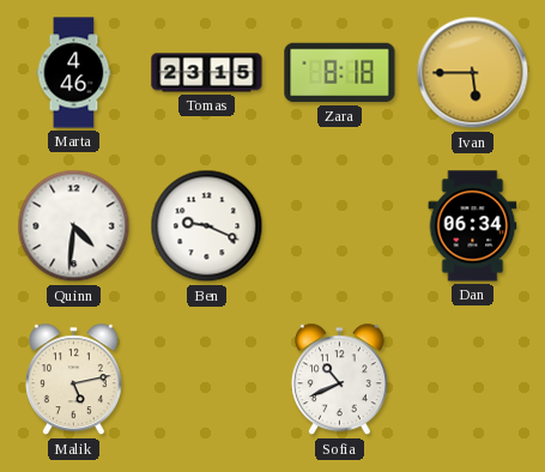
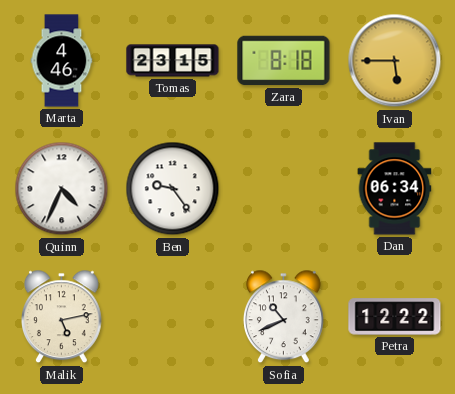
Quinn: 4:31 -> 4:34 (62, 189)
Ben: 9:19 -> 9:24 (173, 189)
Petra: none -> 12:22 (395, 317)
